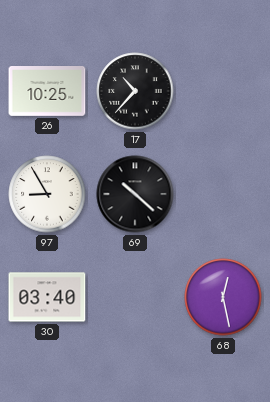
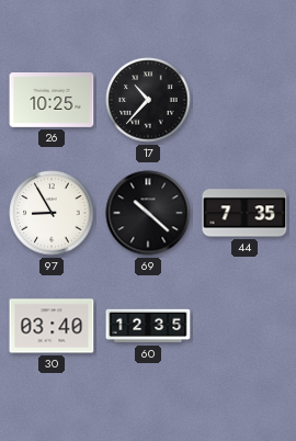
44: none -> 7:35 (244, 213)
60: none -> 12:35 (148, 326)
68: 12:28 -> none (223, 297)
